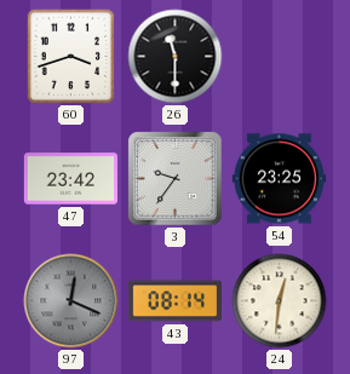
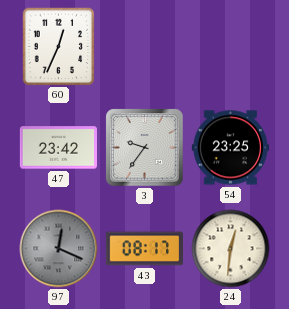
60: 3:42 -> 12:34 (59, 47)
26: 11:30 -> none (176, 57)
43: 08:14 -> 08:17 (144, 249)
